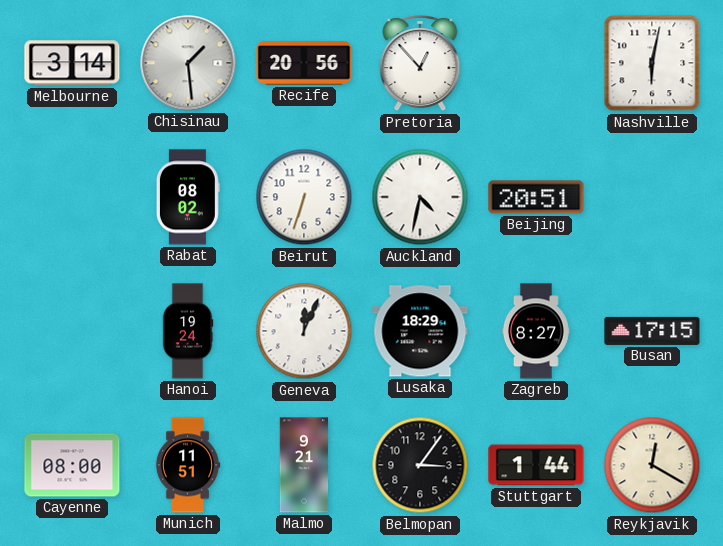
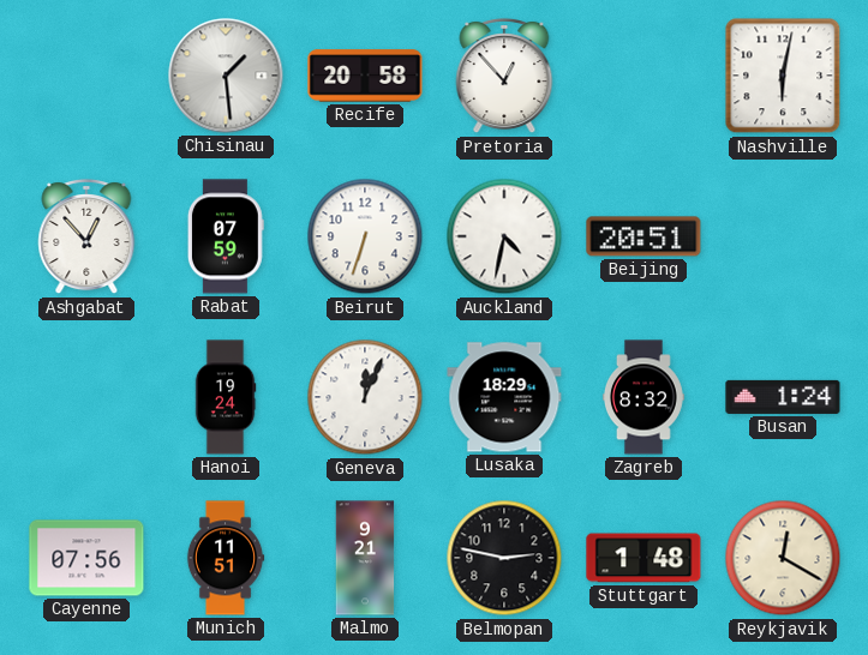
Melbourne: 3:14 -> none (72, 63)
Recife: 20:56 -> 20:58 (365, 76)
Ashgabat: none -> 12:53 (86, 236)
Rabat: 08:02 -> 07:59 (226, 236)
Zagreb: 8:27 -> 8:32 (643, 397)
Busan: 17:15 -> 1:24 (783, 397)
Cayenne: 08:00 -> 07:56 (86, 558)
Belmopan: 3:06 -> 2:47 (504, 558)
Stuttgart: 1:44 -> 1:48 (643, 558)
